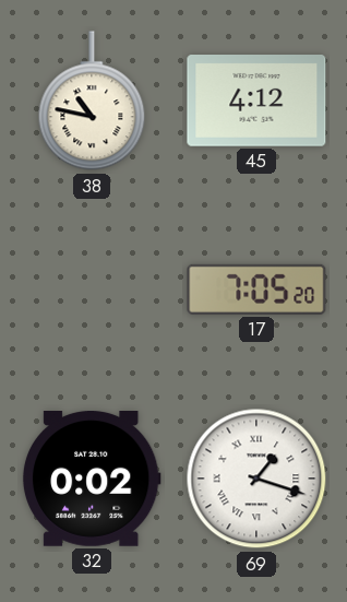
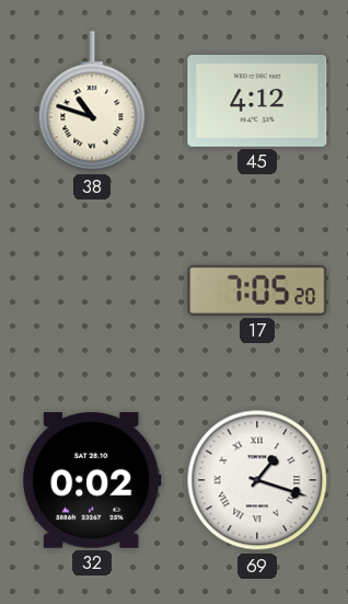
38: 10:47 -> 10:48 (92, 102)
